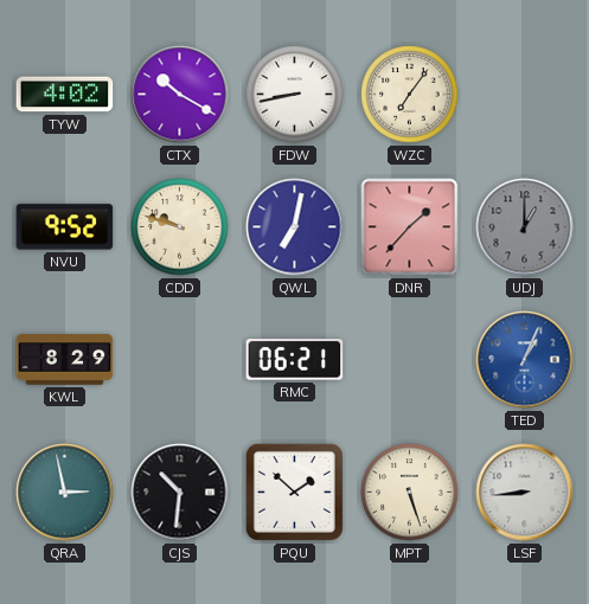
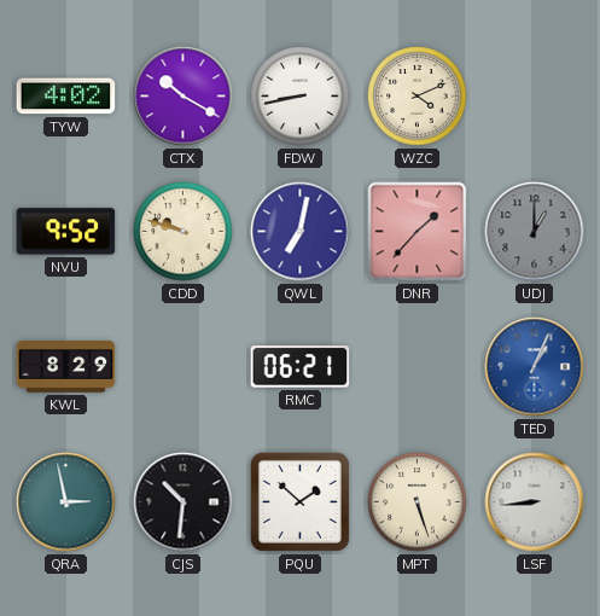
WZC: 7:06 -> 4:11 (418, 97)
